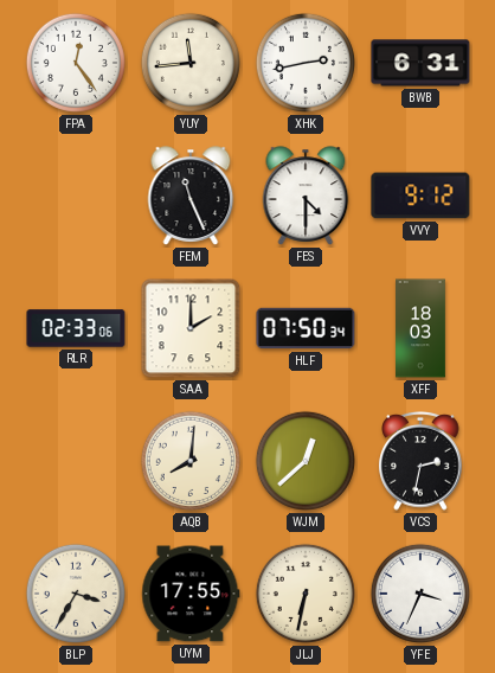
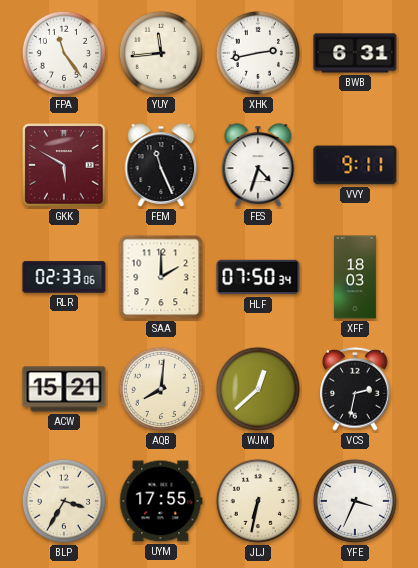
FPA: 12:24 -> 11:24 (64, 53)
GKK: none -> 5:50 (64, 165)
FES: 4:30 -> 4:33 (258, 165)
VVY: 9:12 -> 9:11 (355, 165)
ACW: none -> 15:21 (64, 389)
